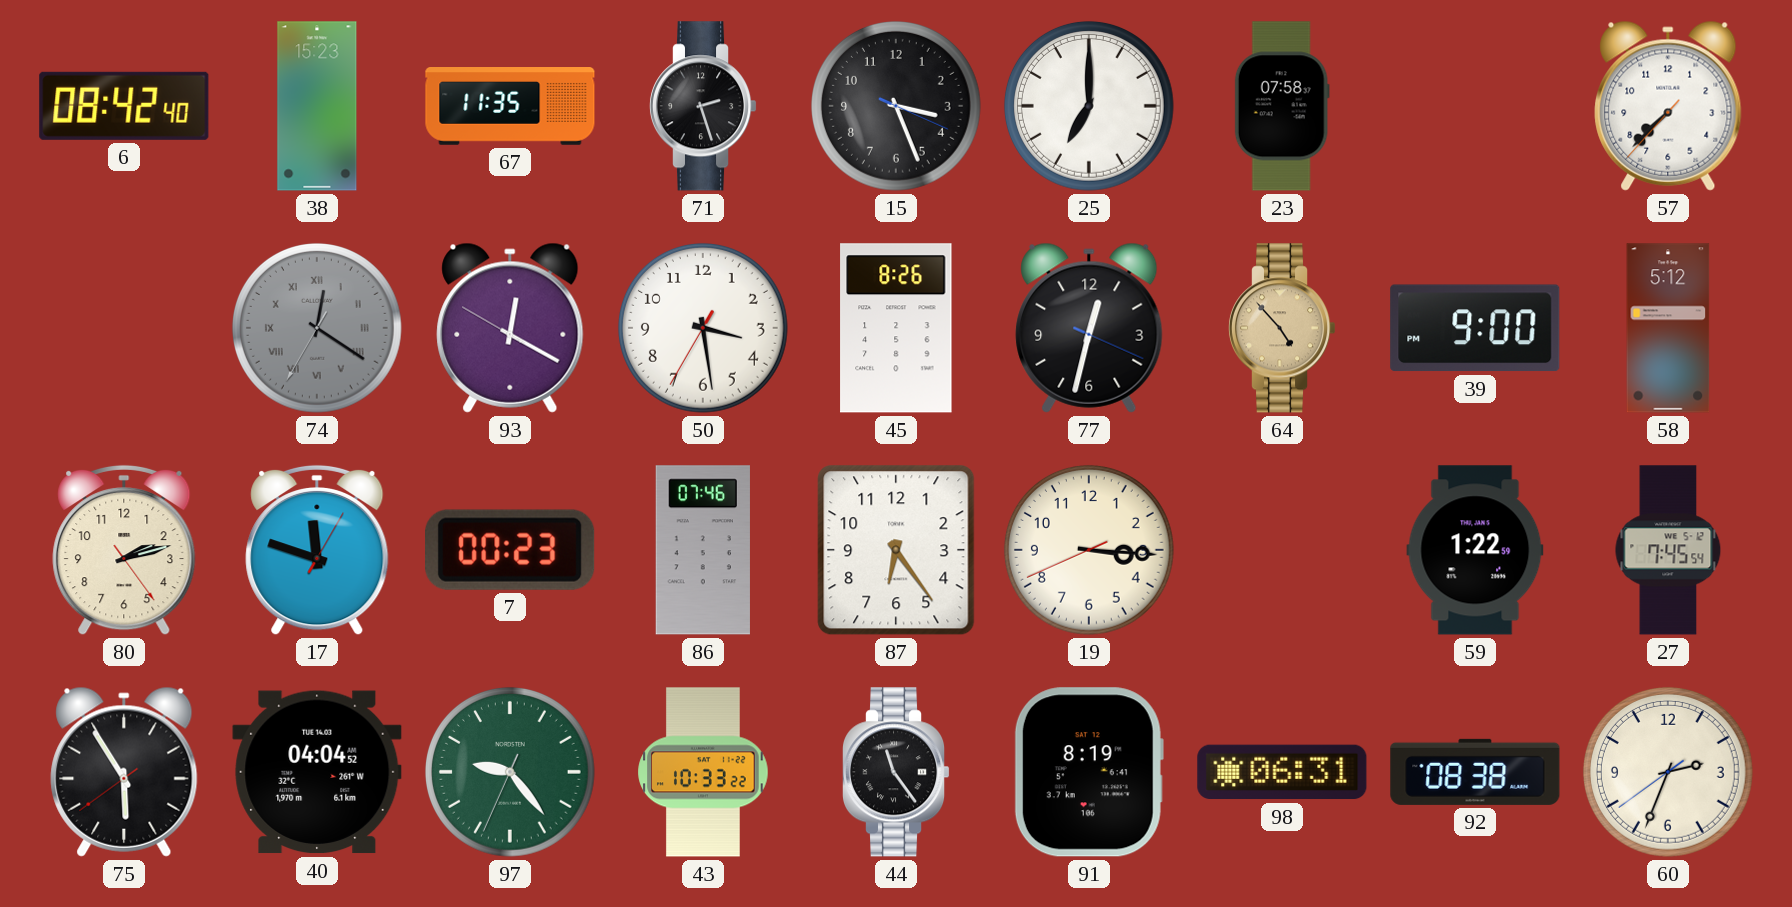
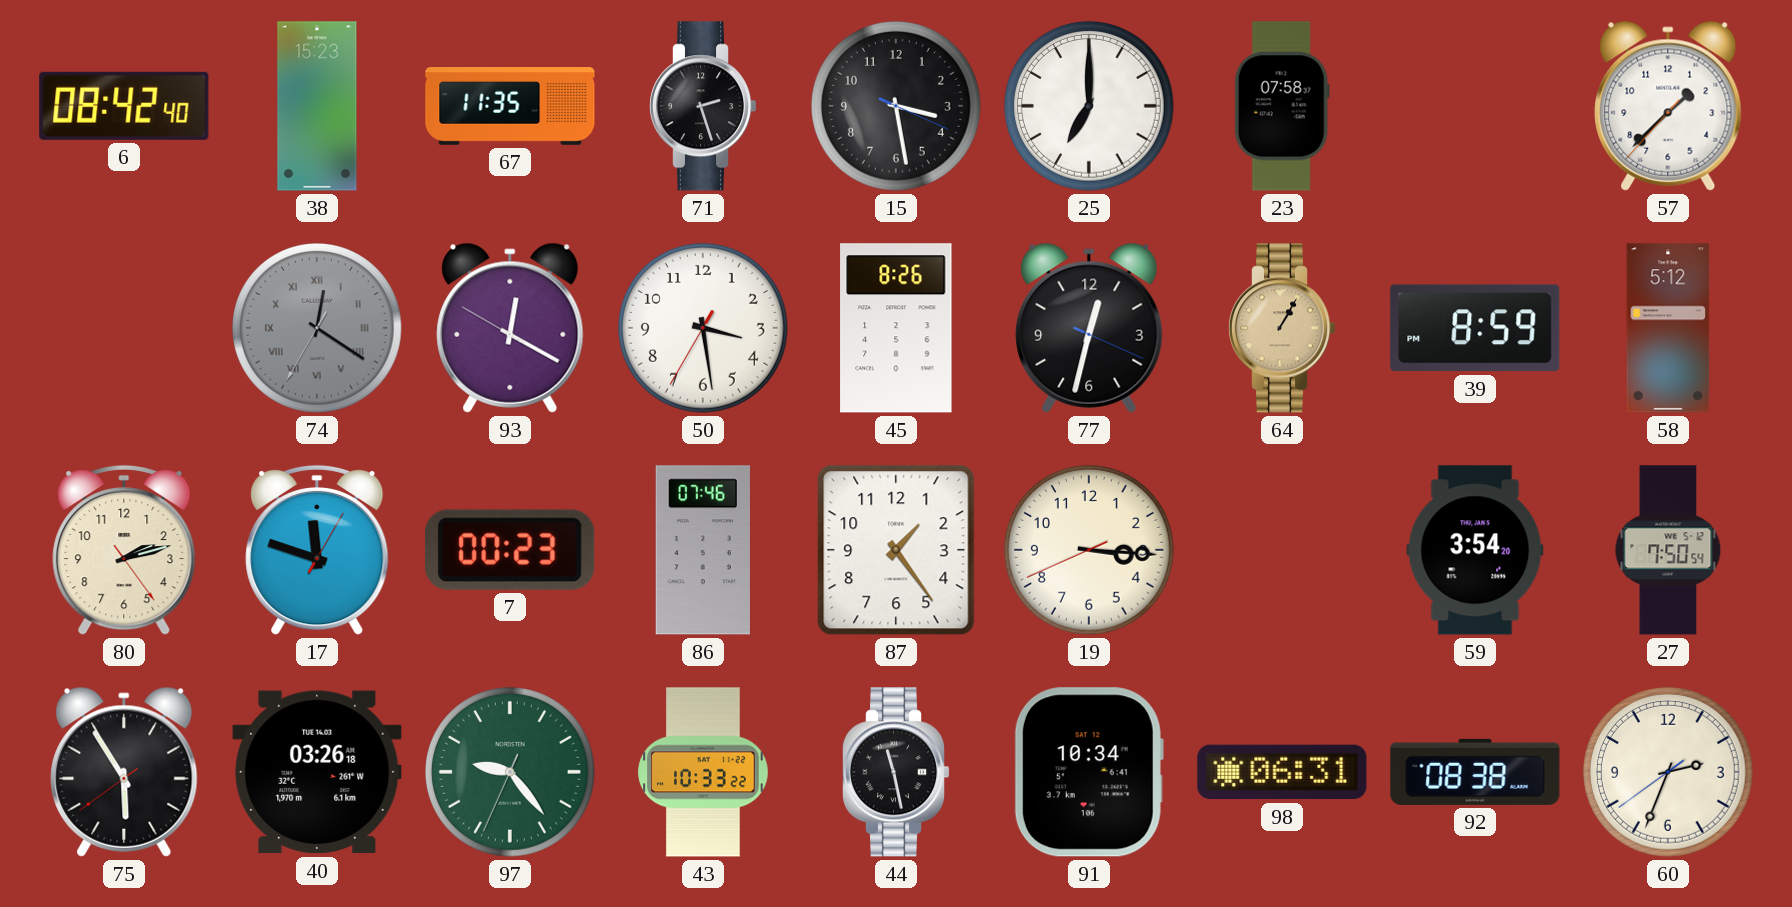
15: 3:26 -> 3:28 (896, 106)
57: 7:37 -> 1:37 (1668, 106)
64: 4:53 -> 1:05 (1282, 328)
39: 9:00 -> 8:59 (1475, 328)
87: 6:24 -> 1:24 (896, 550)
59: 1:22 -> 3:54 (1475, 550)
27: 7:45 -> 7:50 (1668, 550)
40: 04:04 -> 03:26 (317, 772)
44: 11:24 -> 11:28 (896, 772)
91: 8:19 -> 10:34 (1089, 772)
